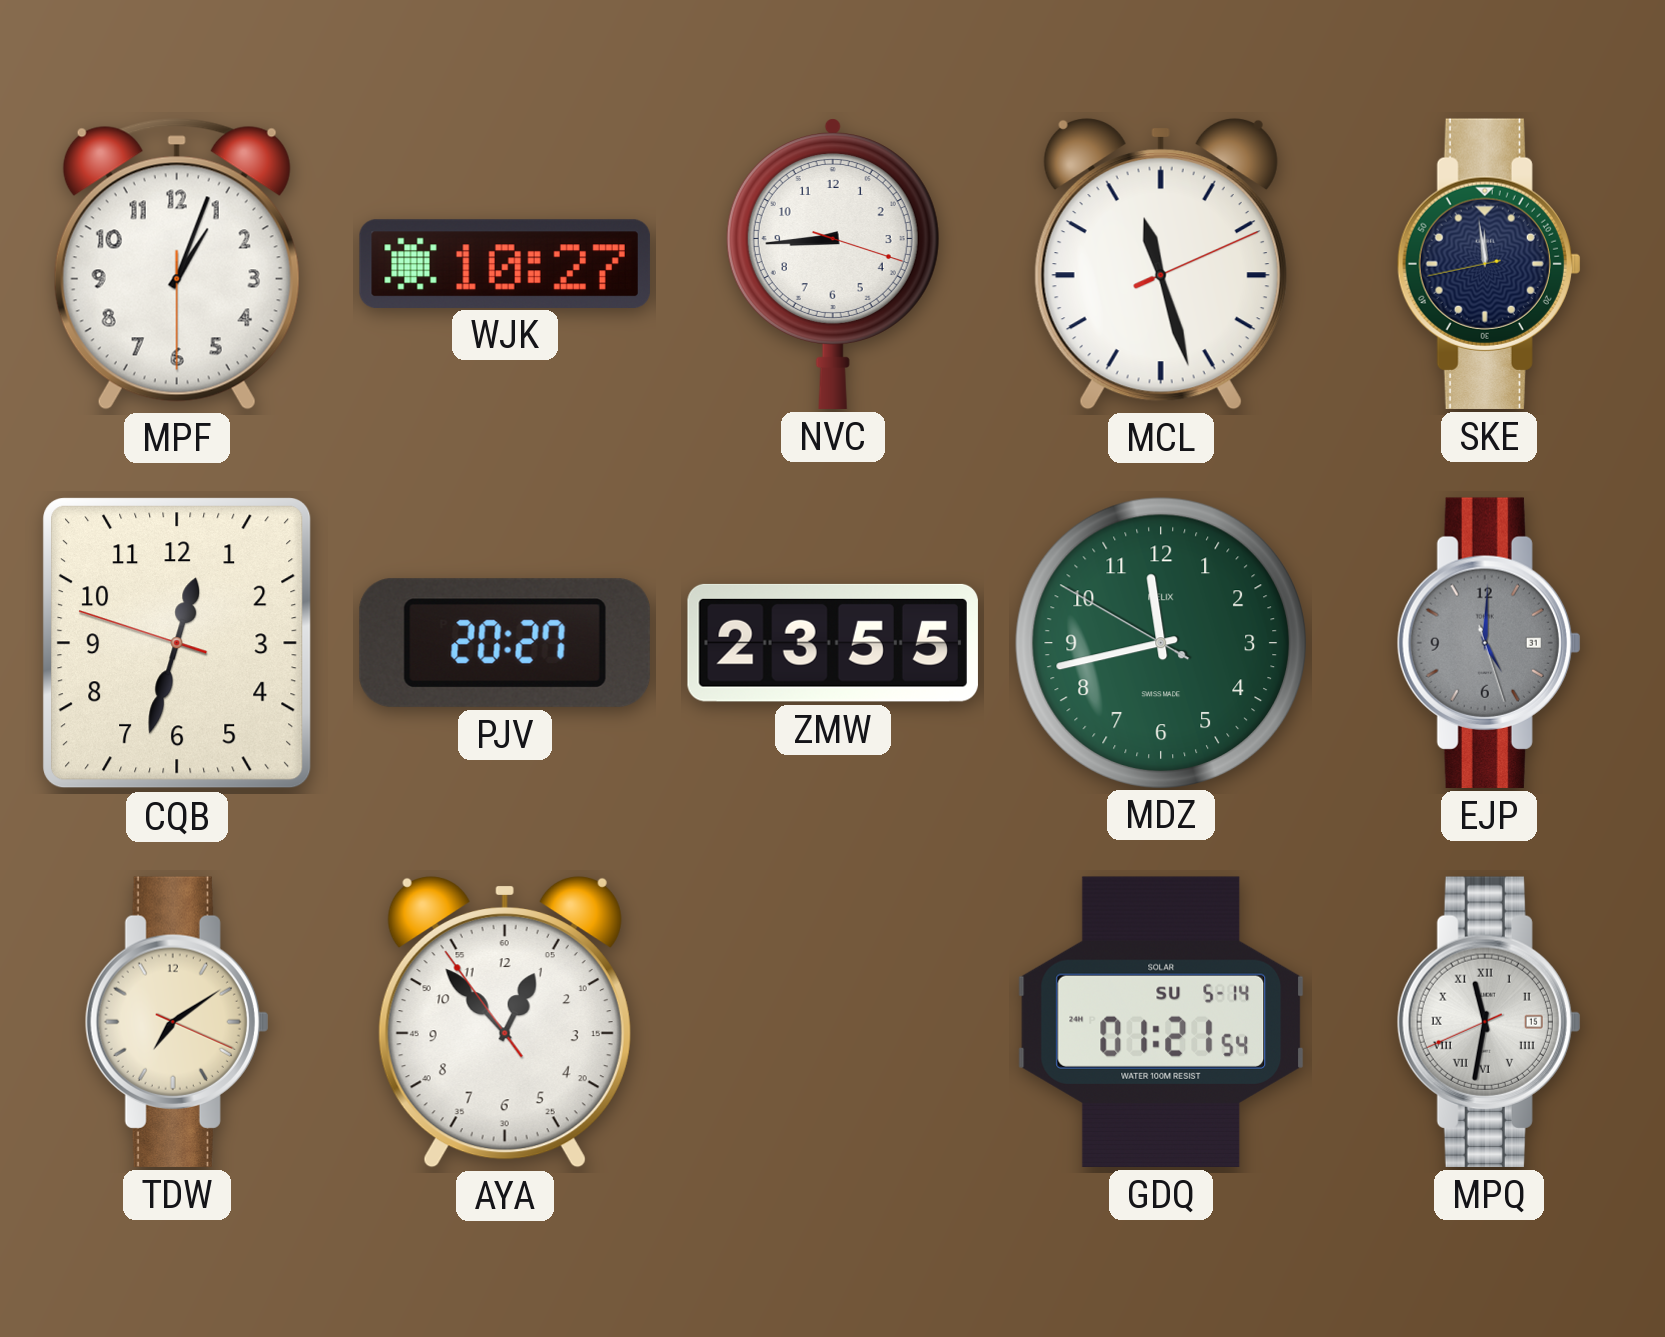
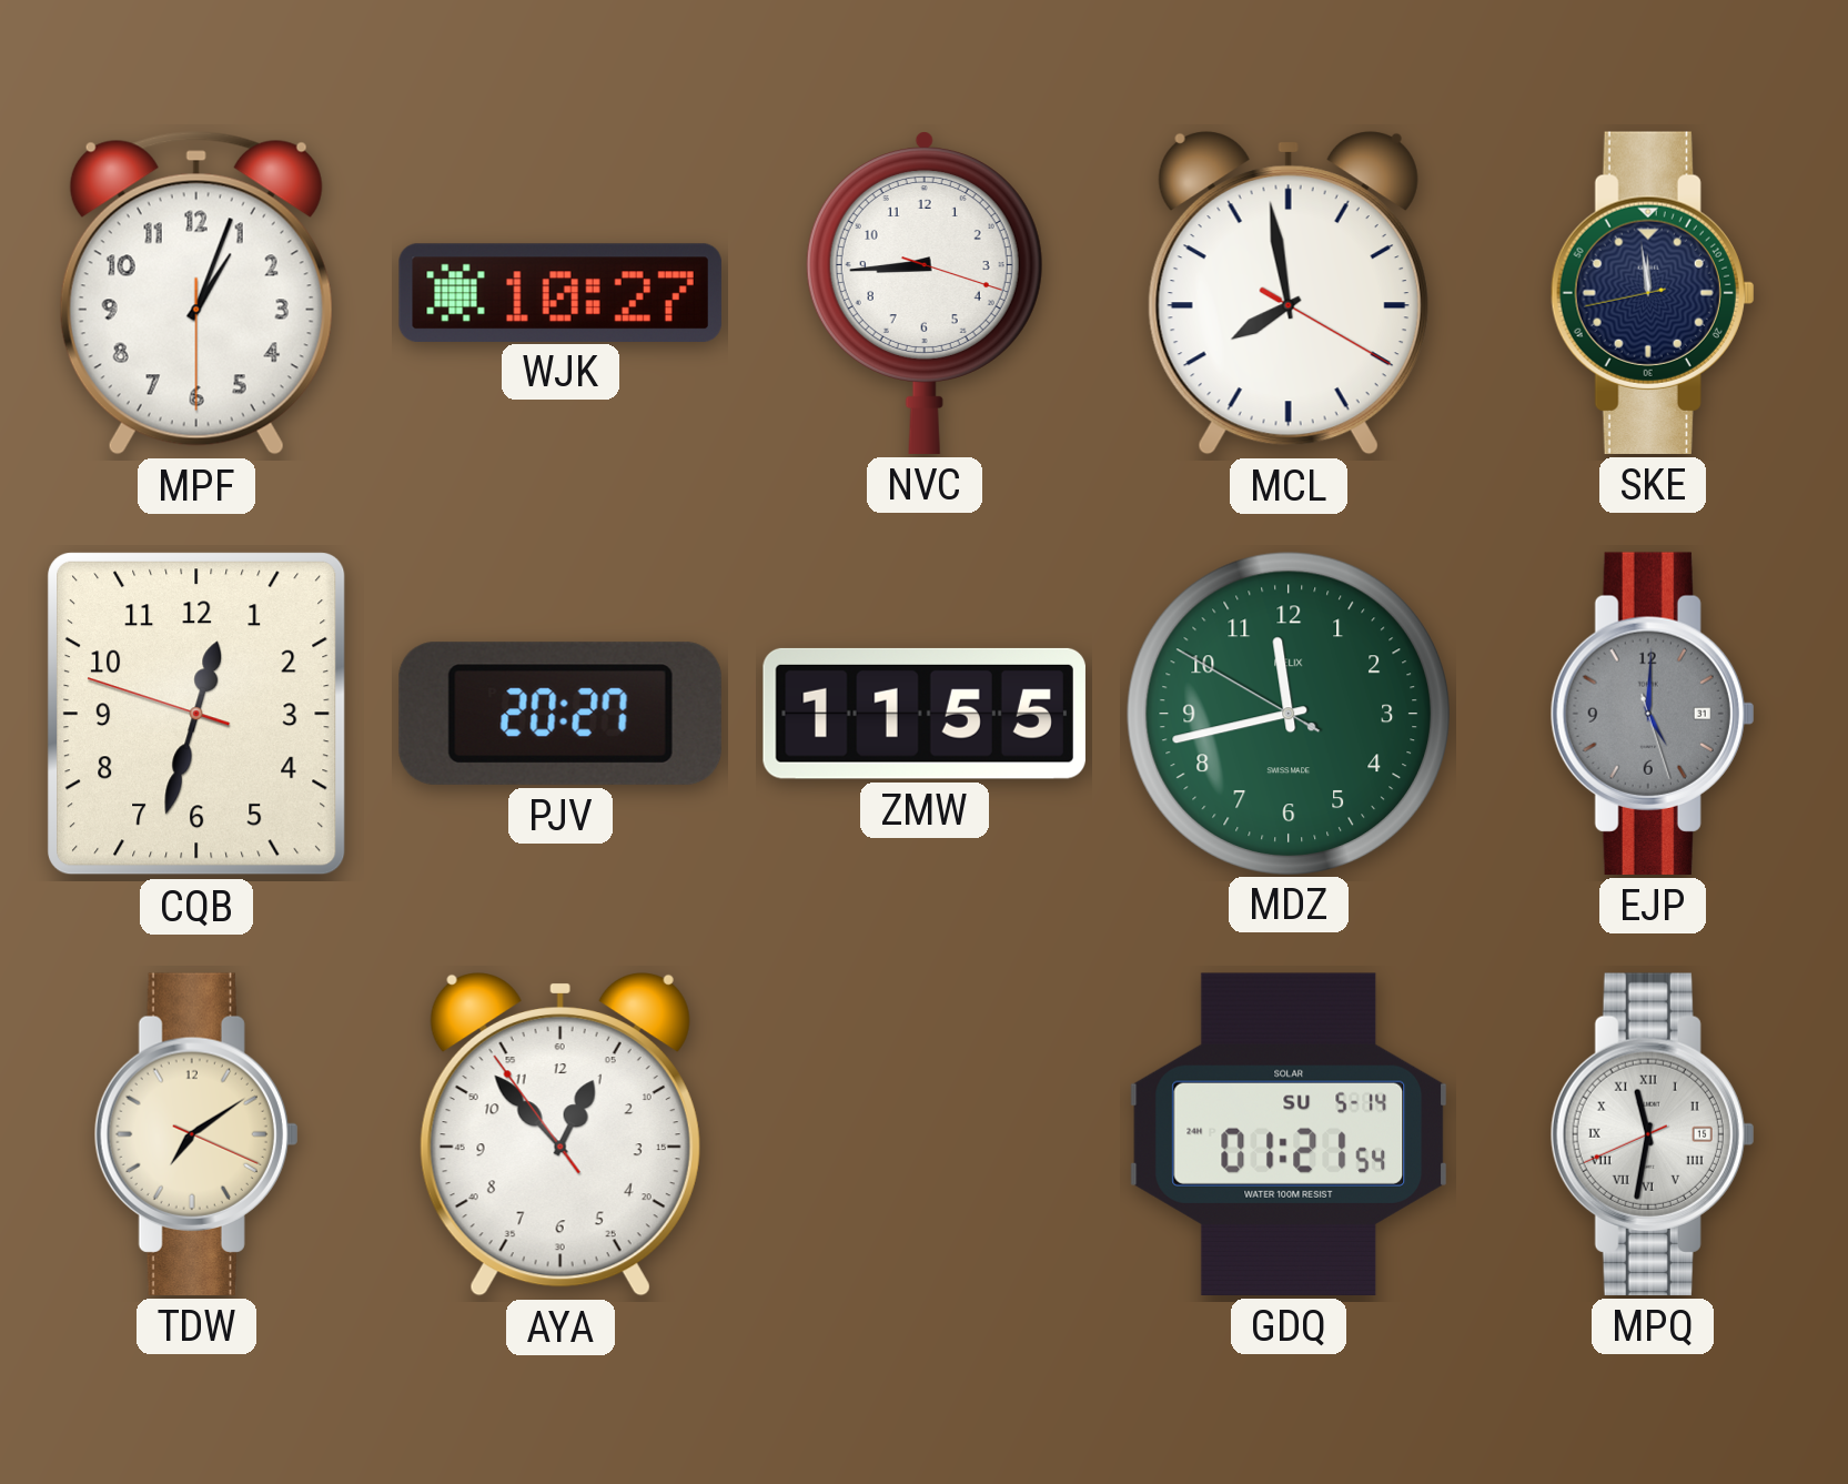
MCL: 11:27 -> 7:58 (1289, 293)
ZMW: 23:55 -> 11:55 (925, 714)
